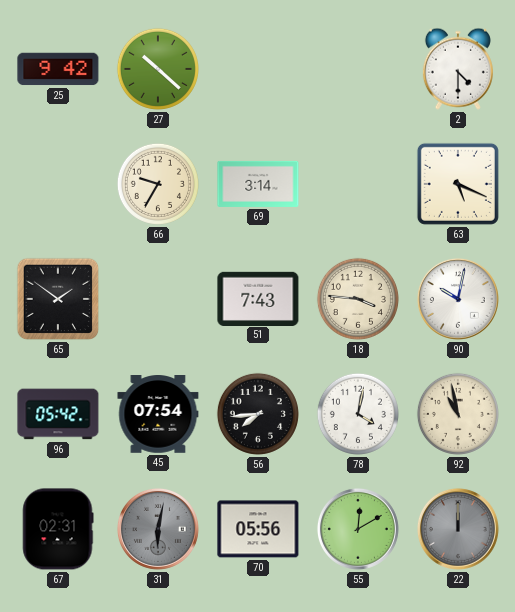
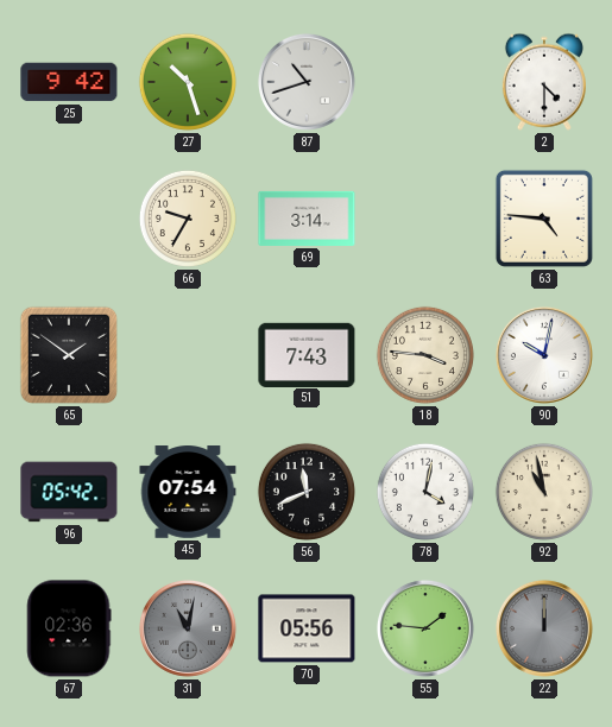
27: 10:22 -> 10:27 (188, 82)
87: none -> 10:42 (307, 82)
63: 5:19 -> 4:46 (544, 219)
56: 7:44 -> 11:41 (307, 492)
67: 02:31 -> 02:36 (69, 628)
31: 6:02 -> 11:02 (188, 628)
55: 12:10 -> 1:46 (425, 628)
